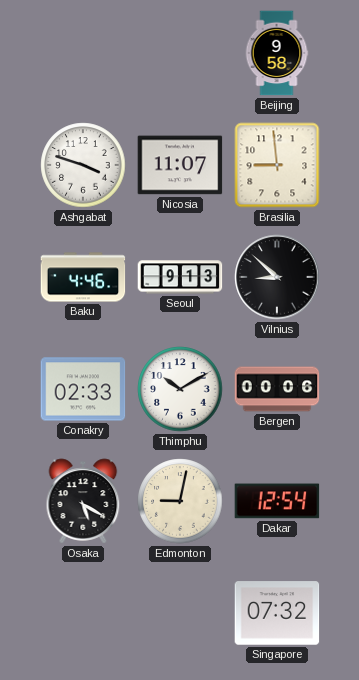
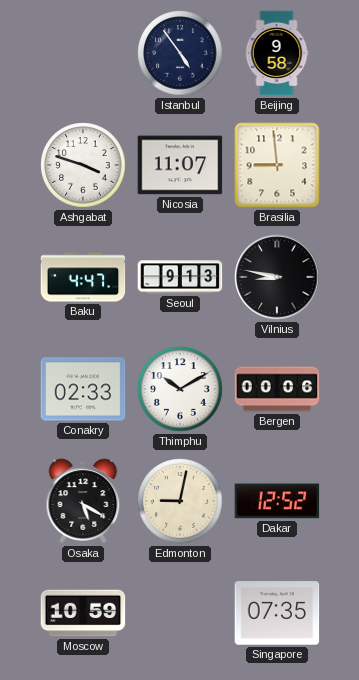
Istanbul: none -> 4:54 (180, 53)
Baku: 4:46 -> 4:47 (83, 277)
Vilnius: 8:52 -> 8:47 (277, 277)
Dakar: 12:54 -> 12:52 (277, 501)
Moscow: none -> 10:59 (83, 613)
Singapore: 07:32 -> 07:35 (277, 613)
